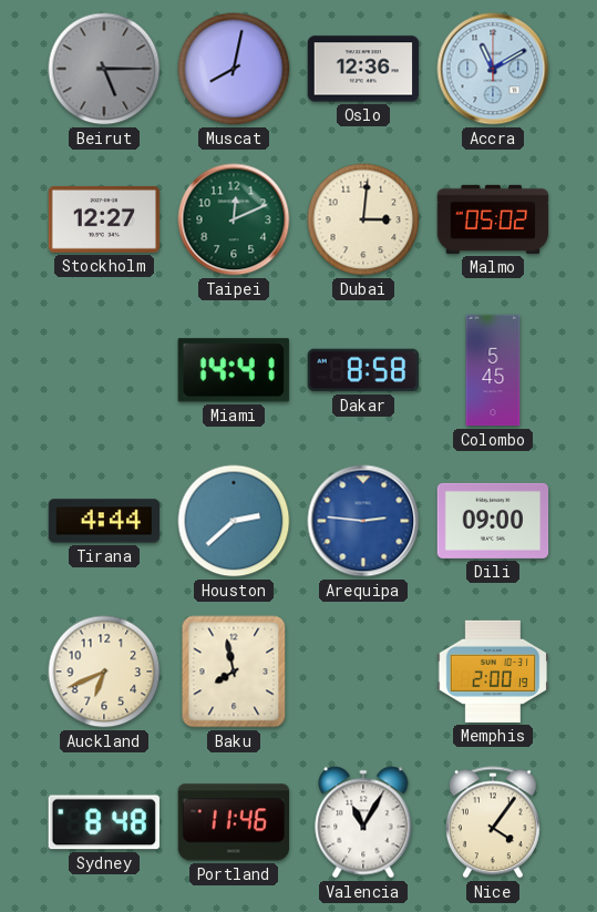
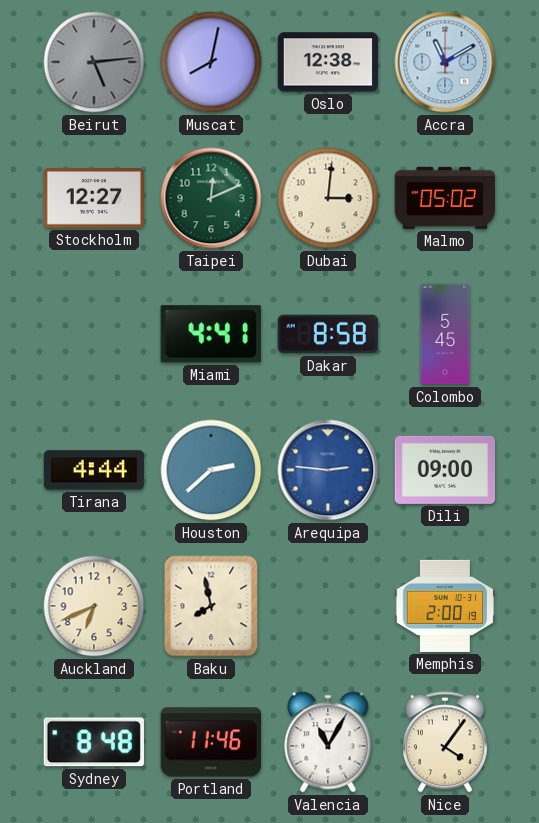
Beirut: 5:15 -> 5:14 (94, 62)
Oslo: 12:36 -> 12:38 (328, 62)
Miami: 14:41 -> 4:41 (211, 334)
